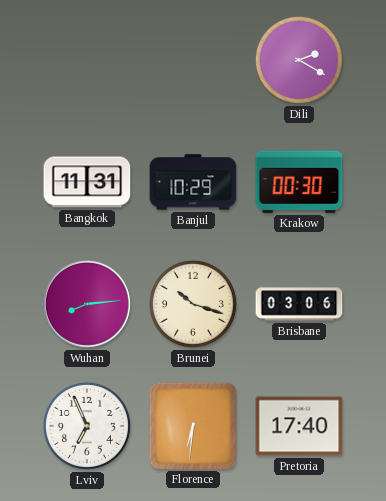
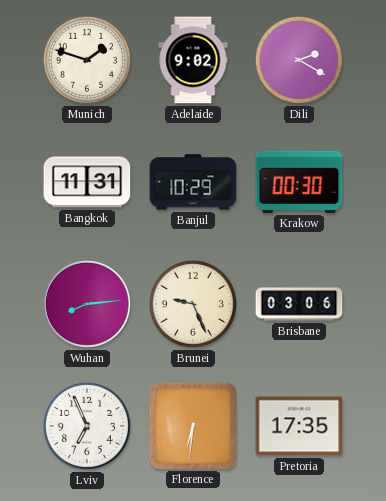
Munich: none -> 1:48 (87, 60)
Adelaide: none -> 9:02 (193, 60)
Brunei: 10:18 -> 9:26 (193, 304)
Pretoria: 17:40 -> 17:35 (299, 426)
